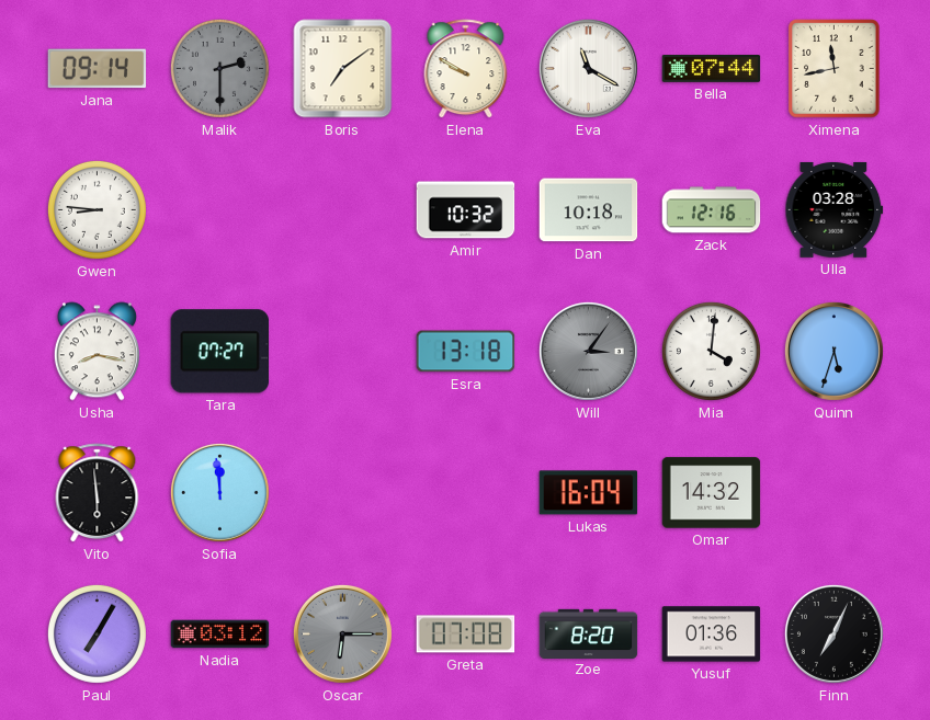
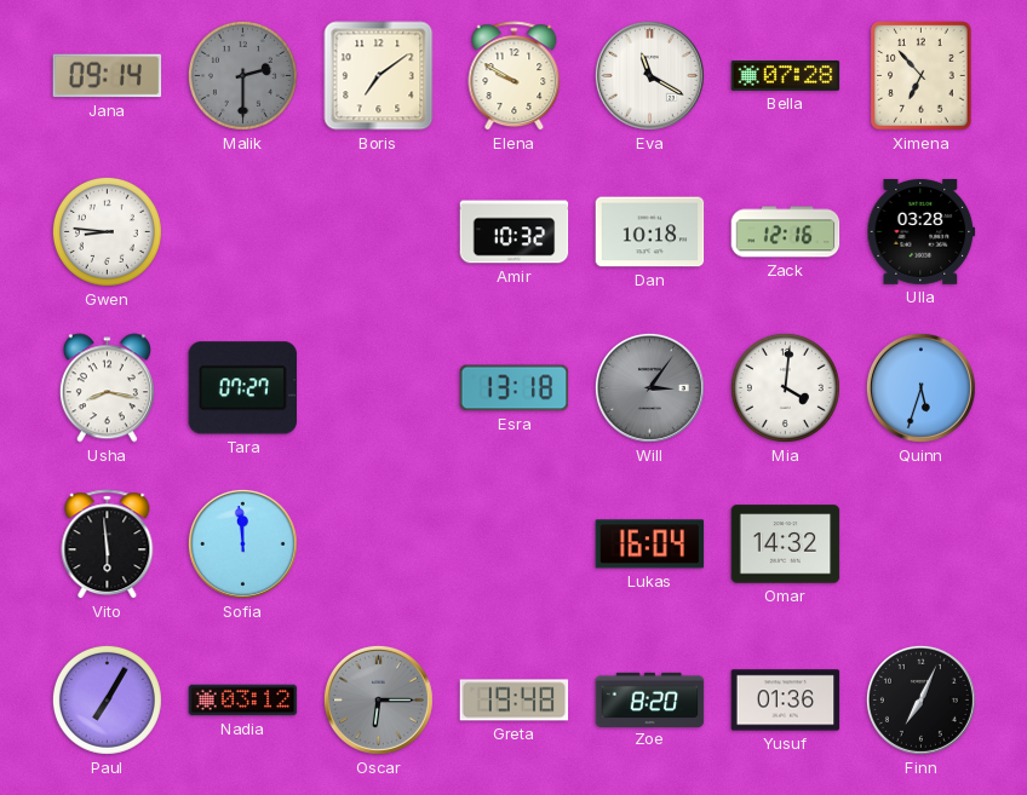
Bella: 07:44 -> 07:28 (786, 76)
Ximena: 11:43 -> 6:53 (922, 76)
Greta: 07:08 -> 19:48 (515, 701)
